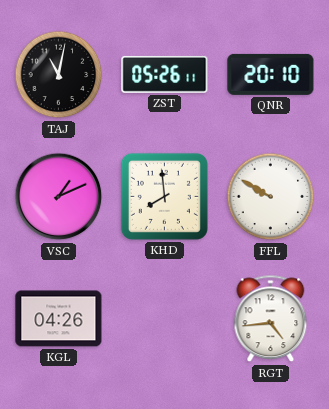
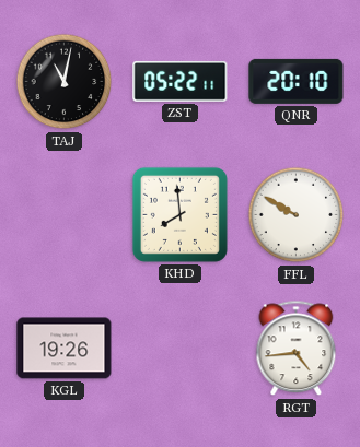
ZST: 05:26 -> 05:22 (181, 81)
VSC: 1:11 -> none (59, 197)
KGL: 04:26 -> 19:26 (65, 349)
